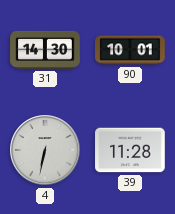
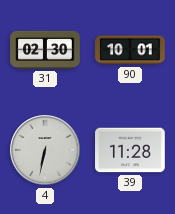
31: 14:30 -> 02:30 (45, 50)
